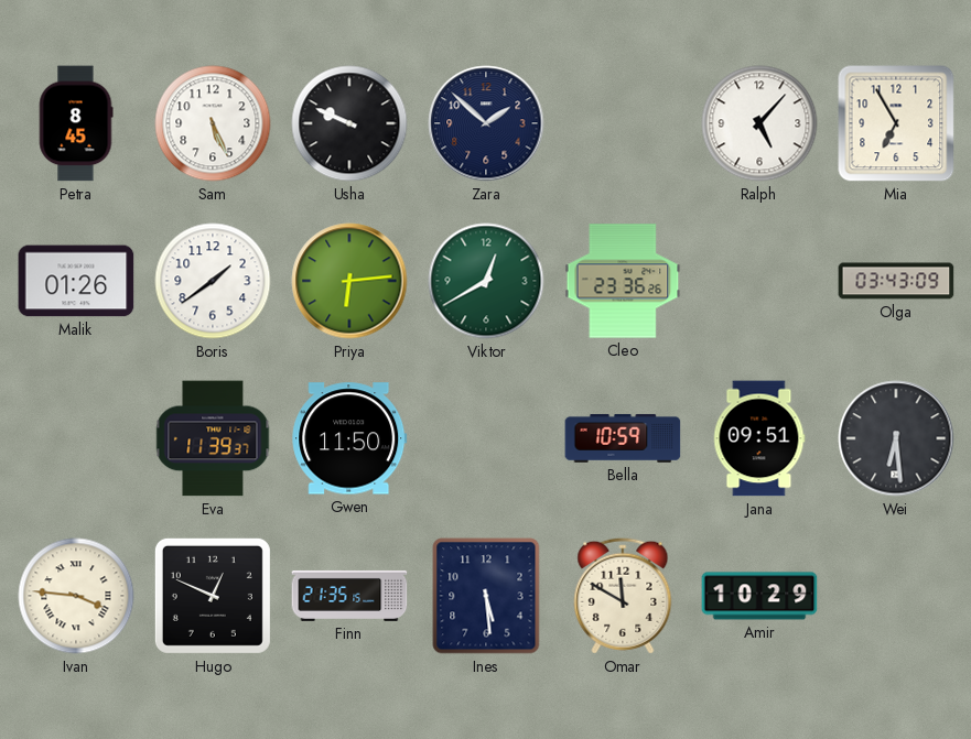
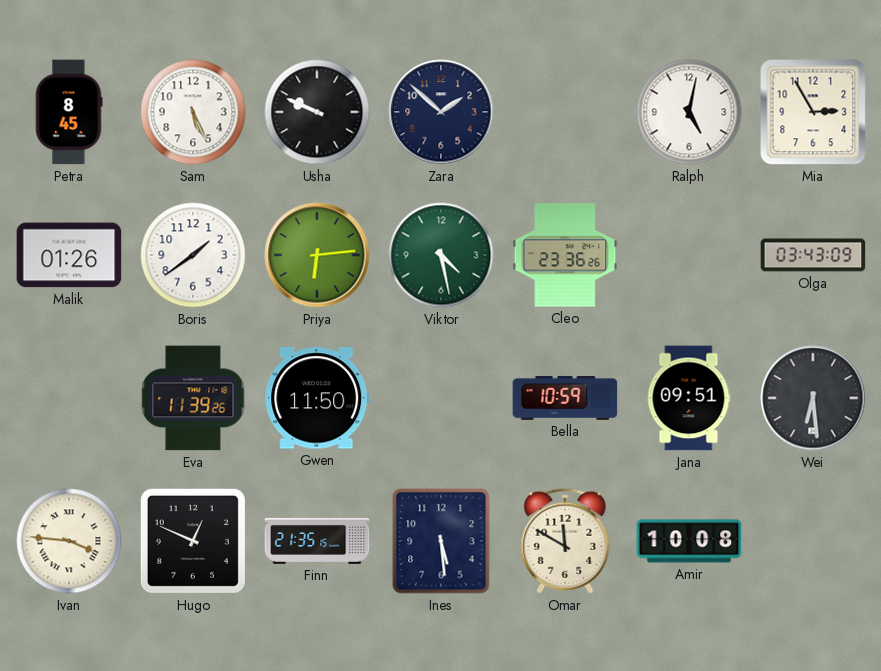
Ralph: 5:07 -> 5:02 (689, 112)
Mia: 6:55 -> 2:55 (813, 112)
Viktor: 12:40 -> 4:28 (441, 255)
Eva: 11:39:37 -> 11:39:26 (193, 398)
Amir: 10:29 -> 10:08 (689, 541)
